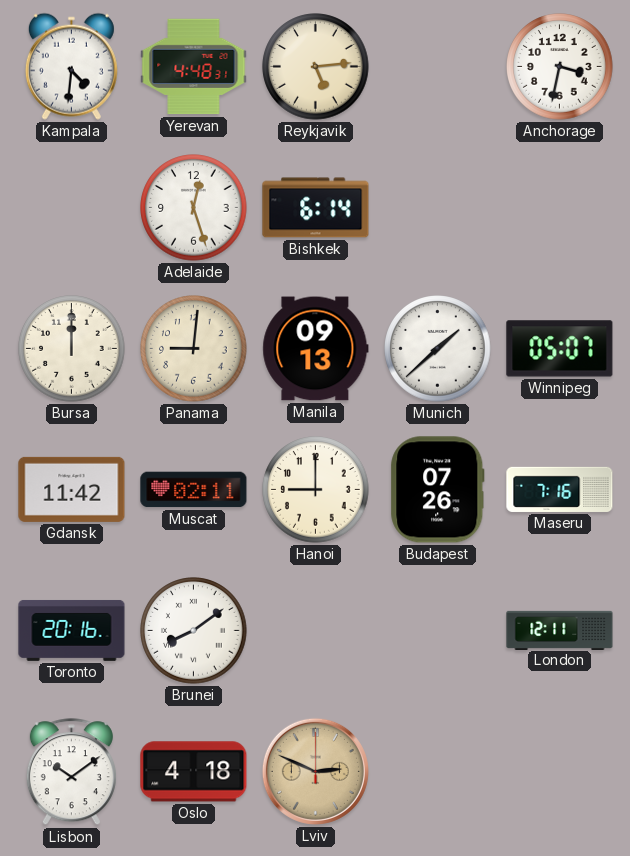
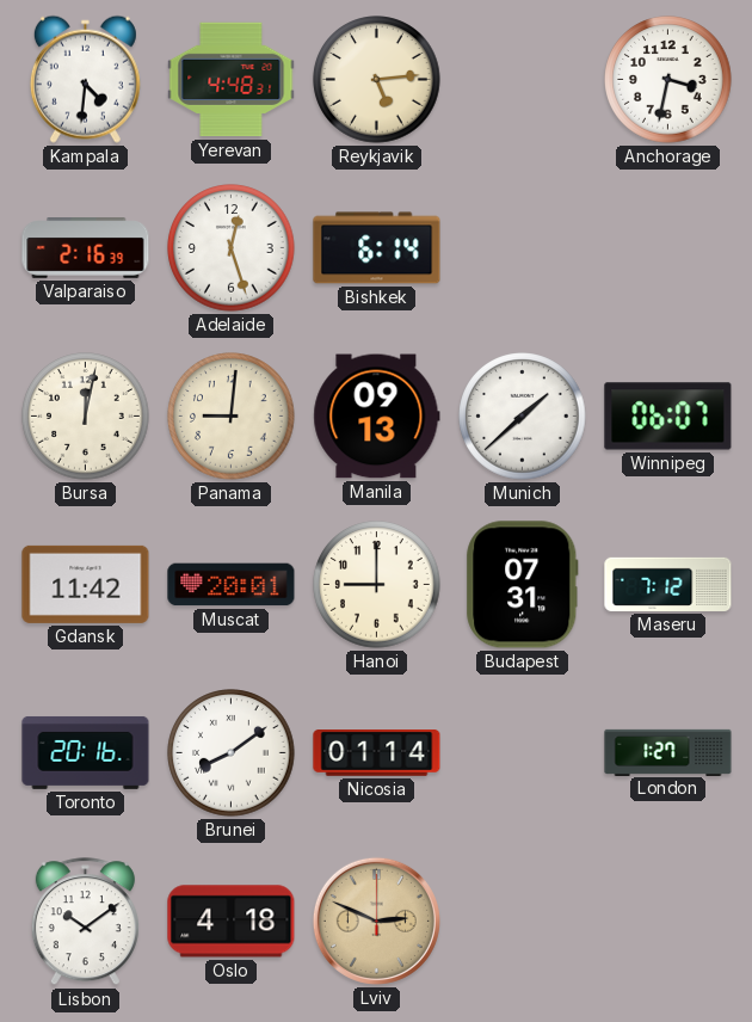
Valparaiso: none -> 2:16 (86, 248)
Bursa: 12:00 -> 12:02 (86, 417)
Winnipeg: 05:07 -> 06:07 (668, 417)
Muscat: 02:11 -> 20:01 (232, 585)
Budapest: 07:26 -> 07:31 (523, 585)
Maseru: 7:16 -> 7:12 (668, 584)
Nicosia: none -> 01:14 (377, 753)
London: 12:11 -> 1:27 (668, 752)
